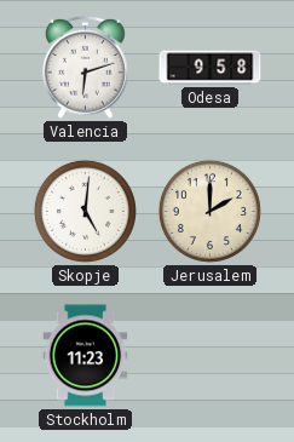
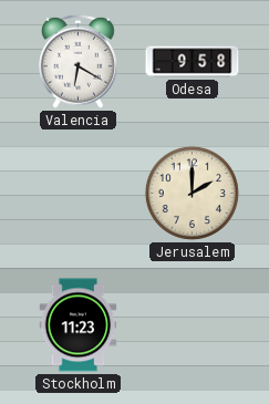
Valencia: 6:12 -> 6:20 (79, 61)
Skopje: 5:01 -> none (85, 211)
